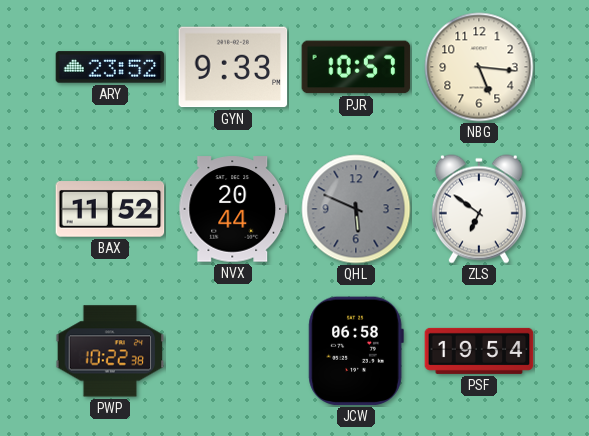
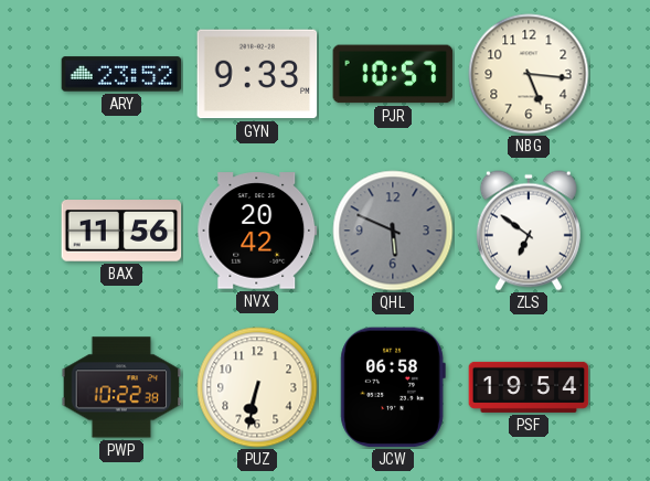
BAX: 11:52 -> 11:56 (121, 231)
NVX: 20:44 -> 20:42 (257, 231)
PUZ: none -> 6:32 (257, 387)
